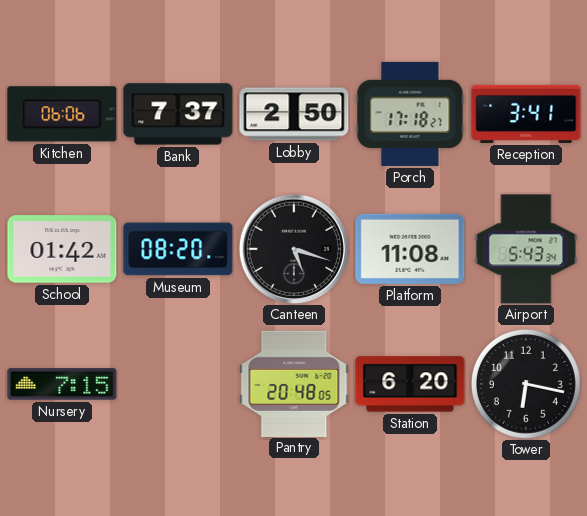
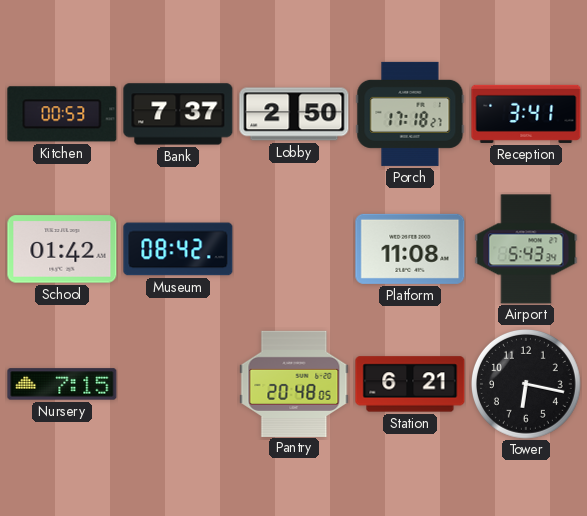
Kitchen: 06:06 -> 00:53 (62, 114)
Museum: 08:20 -> 08:42 (178, 249)
Canteen: 5:18 -> none (293, 248)
Station: 6:20 -> 6:21 (410, 384)
